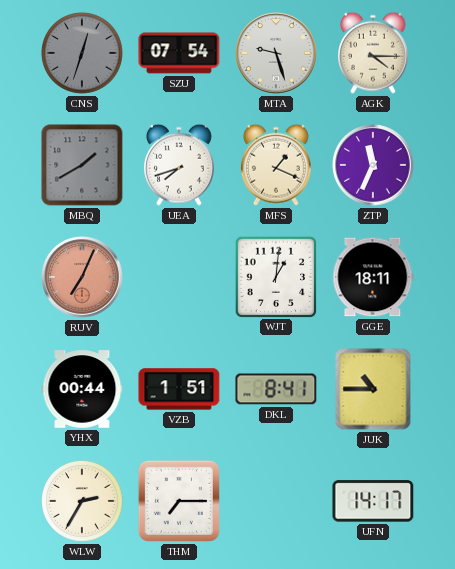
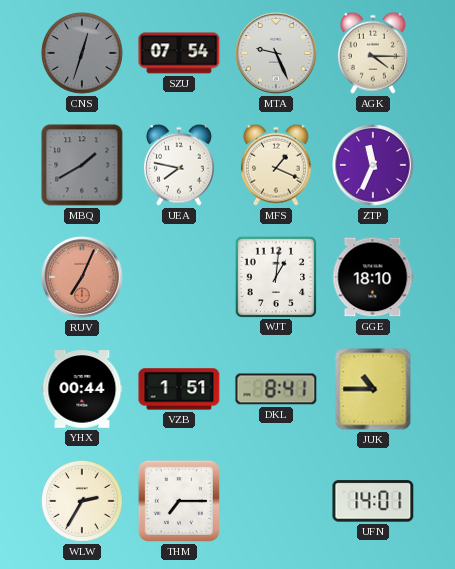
MTA: 9:27 -> 9:26 (276, 53)
UEA: 7:42 -> 7:47 (179, 165)
GGE: 18:11 -> 18:10 (373, 277)
UFN: 14:17 -> 14:01 (373, 501)
